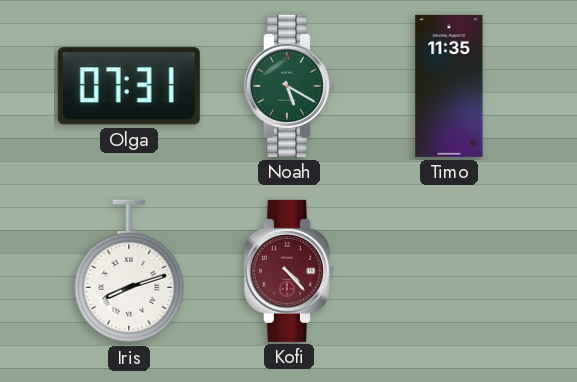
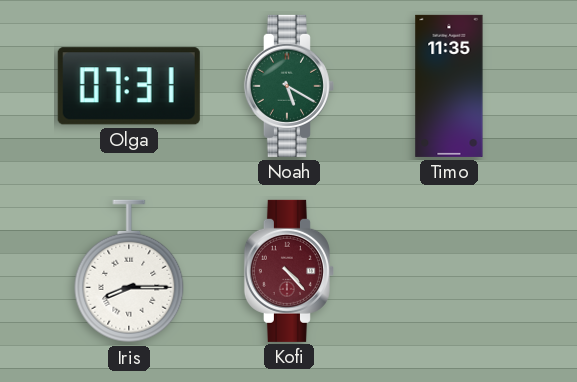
Iris: 8:12 -> 8:15 (129, 271)
